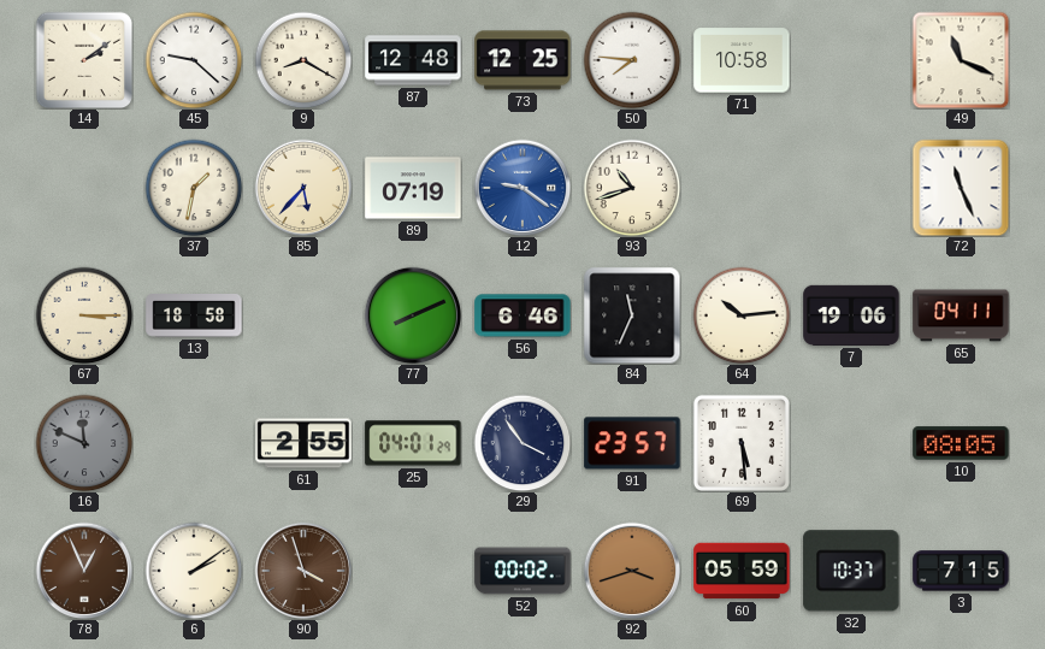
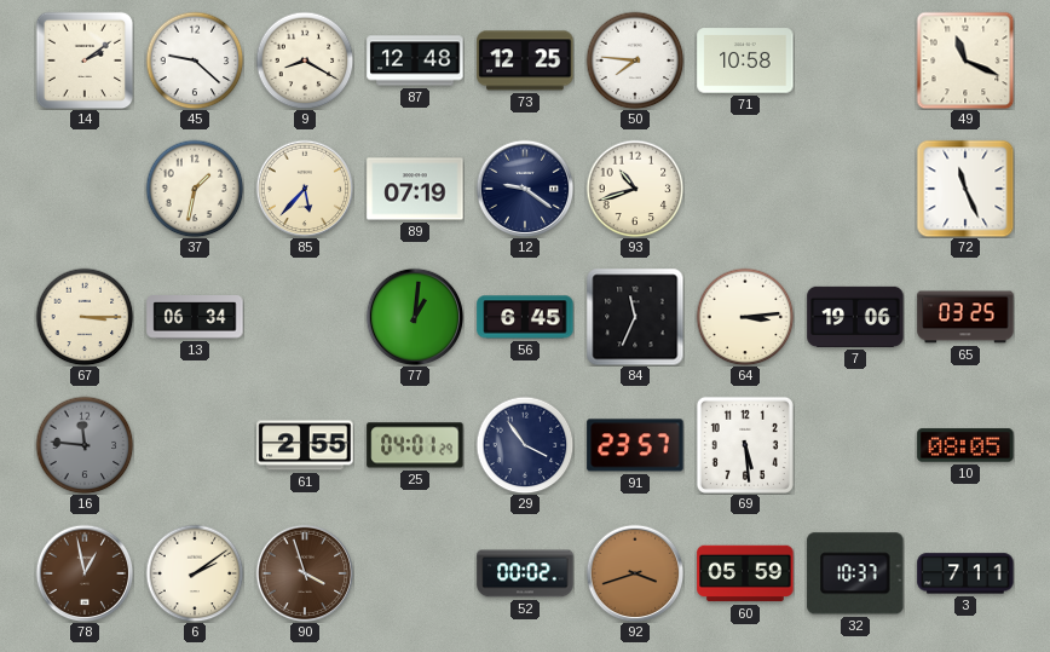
12 dial: blue -> navy (525, 189)
13: 18:58 -> 06:34 (195, 317)
77: 8:11 -> 1:01 (415, 317)
56: 6:46 -> 6:45 (525, 317)
64: 10:14 -> 3:14 (745, 317)
65: 04:11 -> 03:25 (965, 317)
16: 11:49 -> 11:46 (85, 445)
78: 12:56 -> 12:58 (85, 573)
3: 7:15 -> 7:11 (965, 573)
